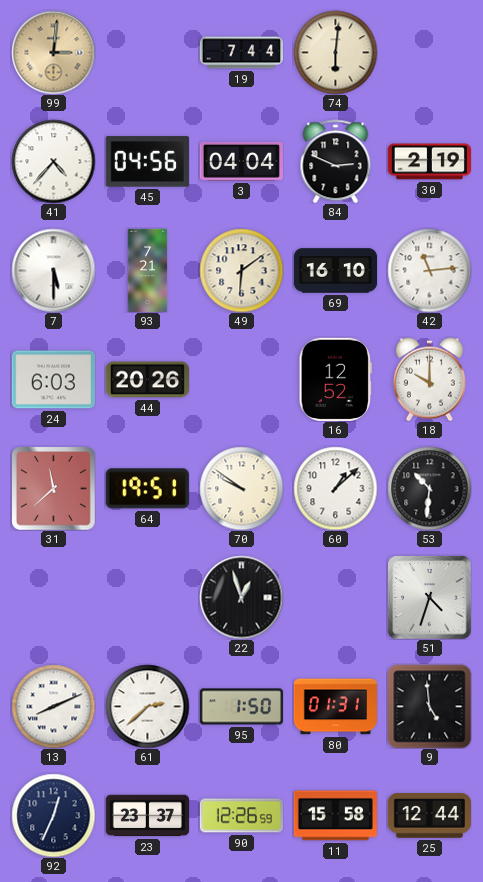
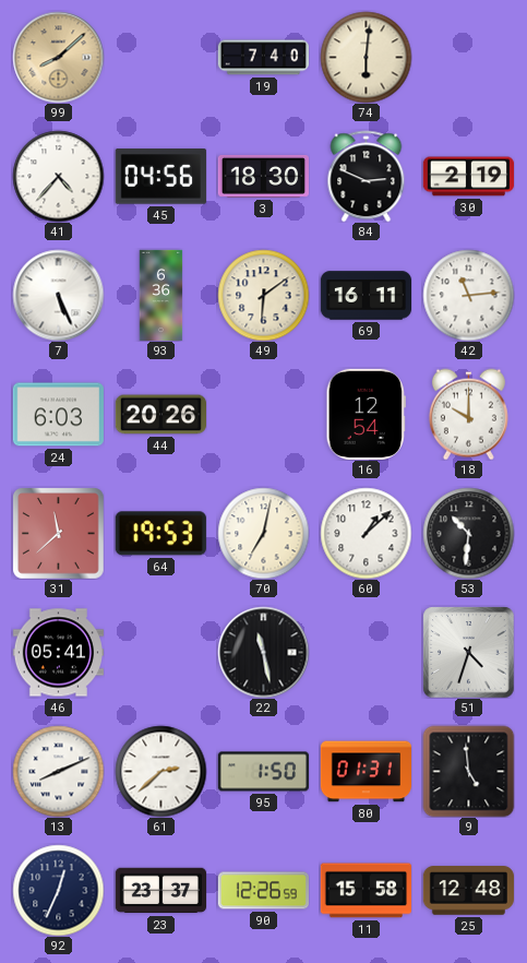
99: 3:01 -> 8:08 (58, 57)
19: 7:44 -> 7:40 (263, 58)
3: 04:04 -> 18:30 (263, 176)
7: 5:30 -> 5:26 (58, 295)
93: 7:21 -> 6:36 (161, 295)
69: 16:10 -> 16:11 (366, 296)
16: 12:52 -> 12:54 (366, 414)
64: 19:51 -> 19:53 (160, 534)
70: 9:51 -> 7:02 (263, 533)
46: none -> 05:41 (58, 653)
22: 12:57 -> 11:28 (263, 652)
25: 12:44 -> 12:48 (468, 891)
